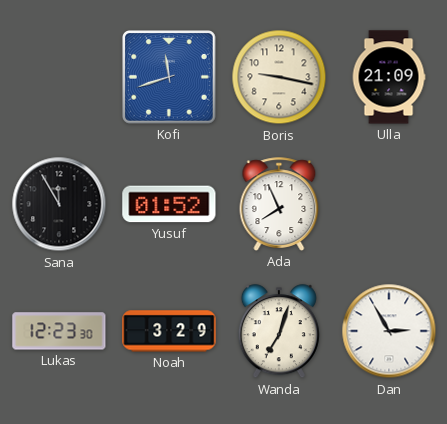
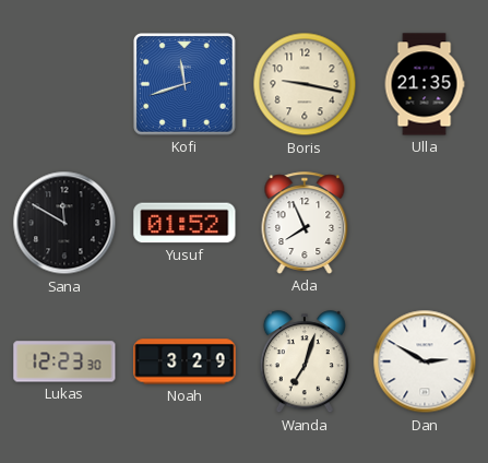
Ulla: 21:09 -> 21:35 (425, 84)
Sana: 11:55 -> 11:50 (64, 223)
Dan: 2:55 -> 2:50 (425, 361)
